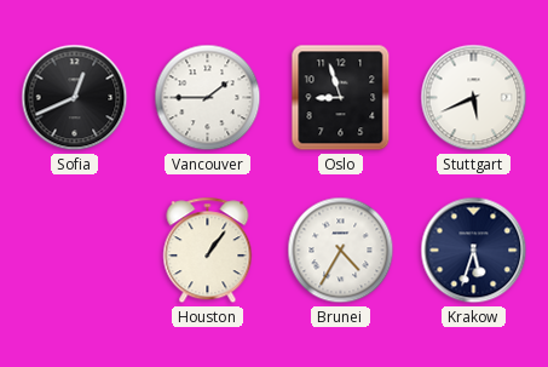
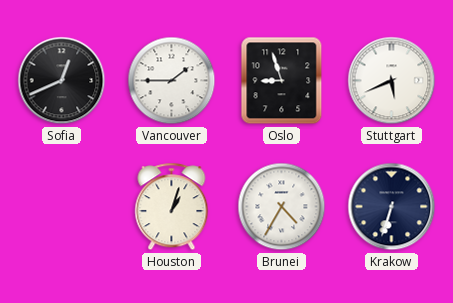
Houston: 1:06 -> 1:03 (172, 207)
Krakow: 5:33 -> 6:33 (392, 207)
